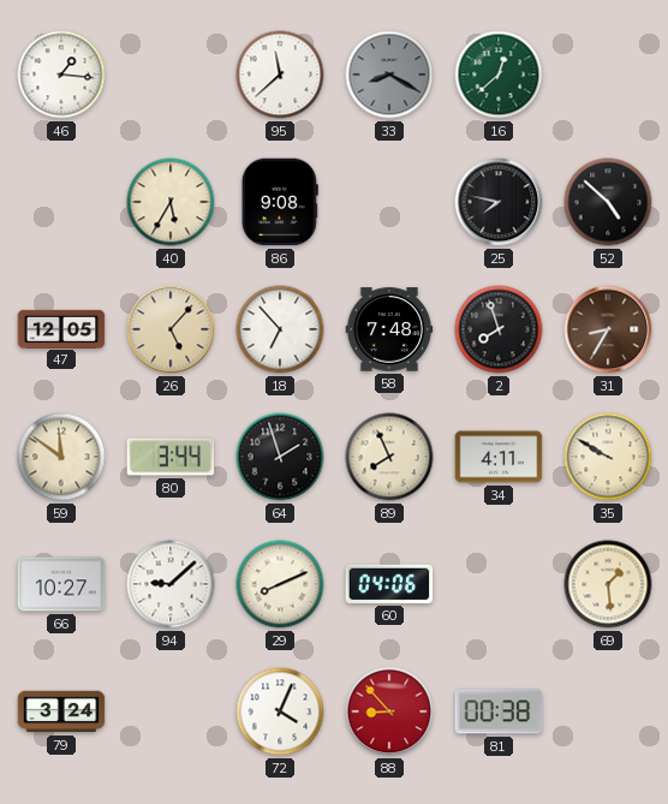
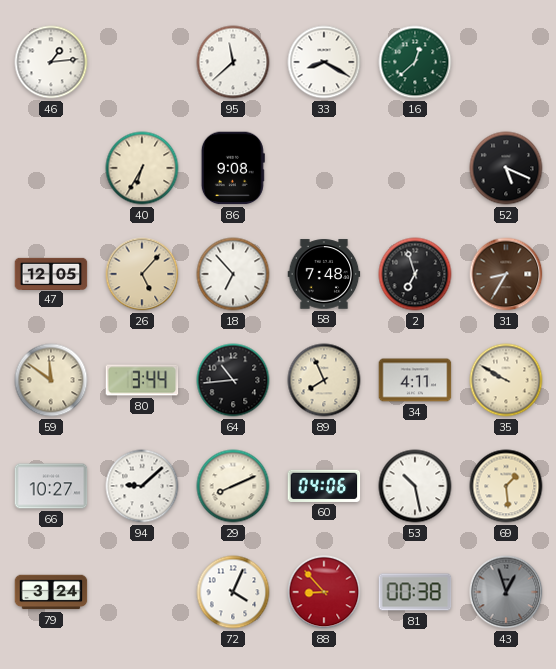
46: 1:16 -> 1:14 (51, 62)
33 dial: grey -> white (324, 62)
40: 5:35 -> 6:35 (142, 168)
25: 7:47 -> none (499, 202)
52: 4:52 -> 5:19 (506, 168)
2: 7:57 -> 6:57 (415, 274)
64: 1:57 -> 10:44 (233, 380)
53: none -> 10:28 (415, 486)
43: none -> 12:57 (506, 592)
